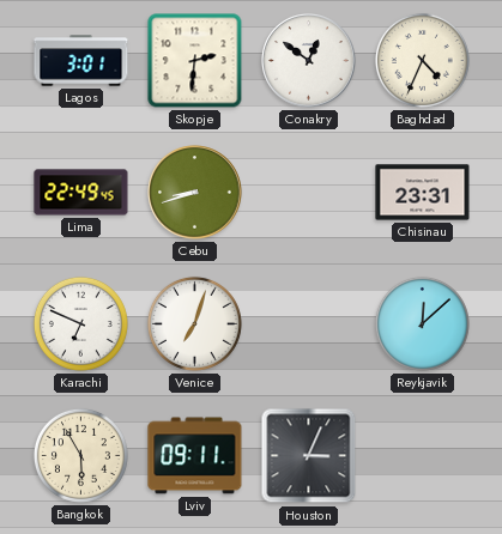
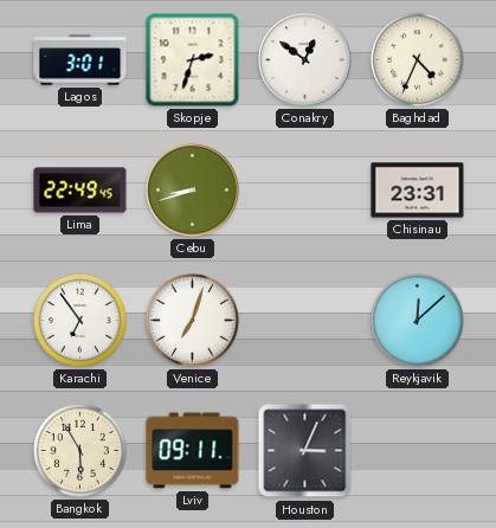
Skopje: 2:31 -> 2:33 (193, 60)
Karachi: 6:49 -> 6:54 (79, 320)
